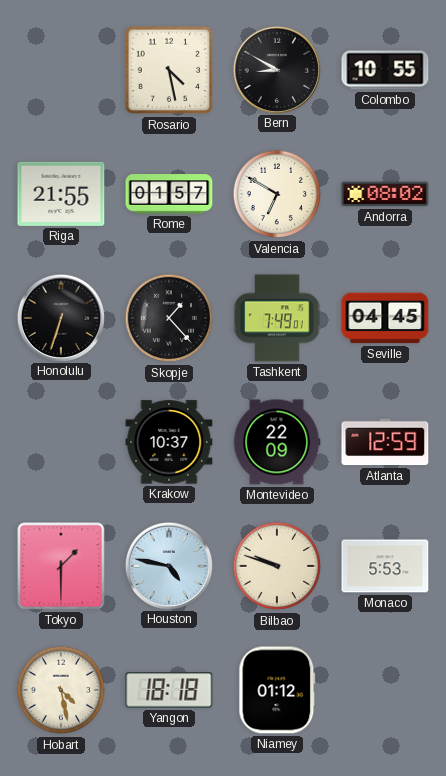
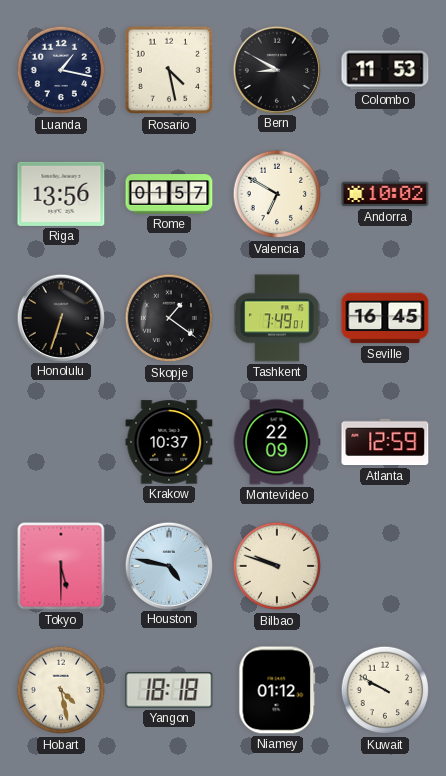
Luanda: none -> 1:17 (61, 70)
Colombo: 10:55 -> 11:53 (385, 70)
Riga: 21:55 -> 13:56 (61, 194)
Andorra: 08:02 -> 10:02 (385, 194)
Skopje: 1:23 -> 1:21 (169, 318)
Seville: 04:45 -> 16:45 (385, 318)
Tokyo: 1:30 -> 5:30 (61, 566)
Monaco: 5:53 -> none (385, 566)
Kuwait: none -> 9:50 (385, 690)
